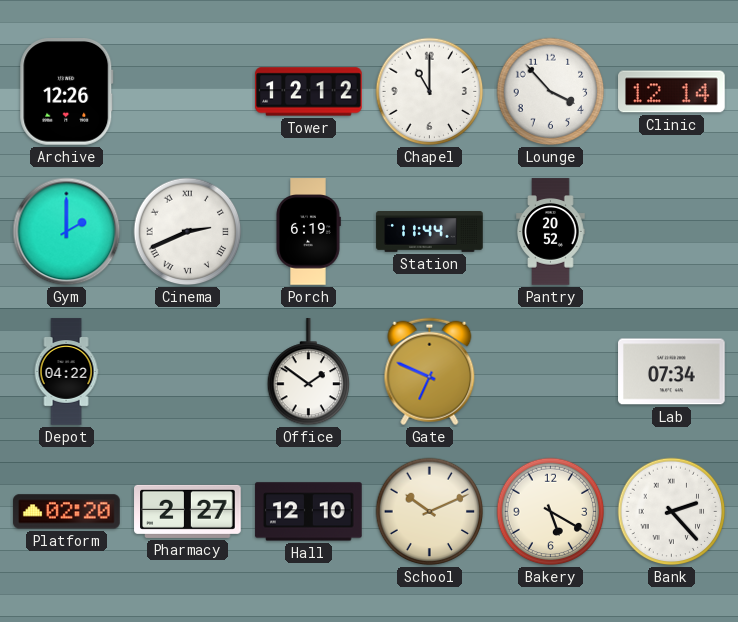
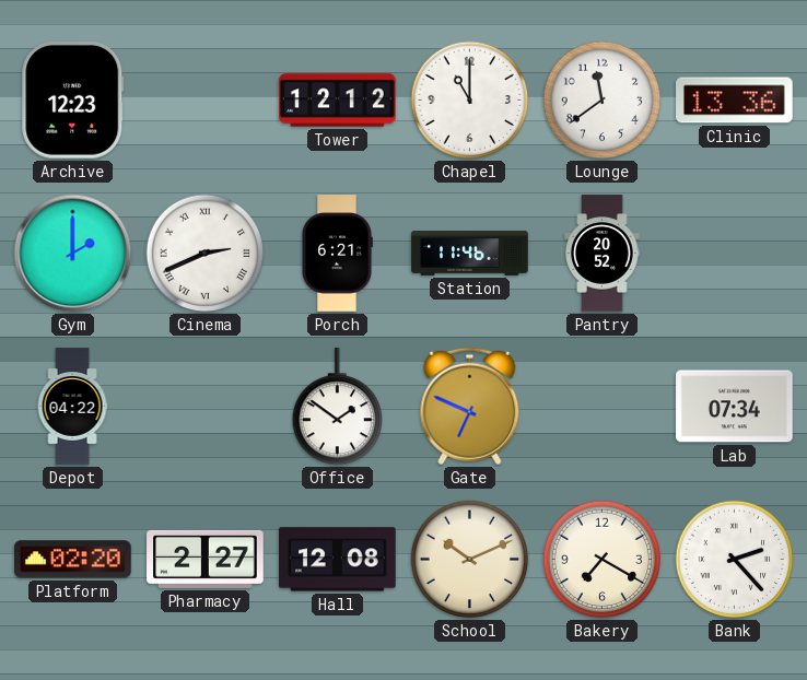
Archive: 12:26 -> 12:23 (73, 101)
Lounge: 3:53 -> 11:39 (603, 101)
Clinic: 12:14 -> 13:36 (735, 101)
Porch: 6:19 -> 6:21 (337, 254)
Station: 11:44 -> 11:46 (470, 254)
Hall: 12:10 -> 12:08 (338, 560)
Bakery: 5:20 -> 7:20 (603, 560)
